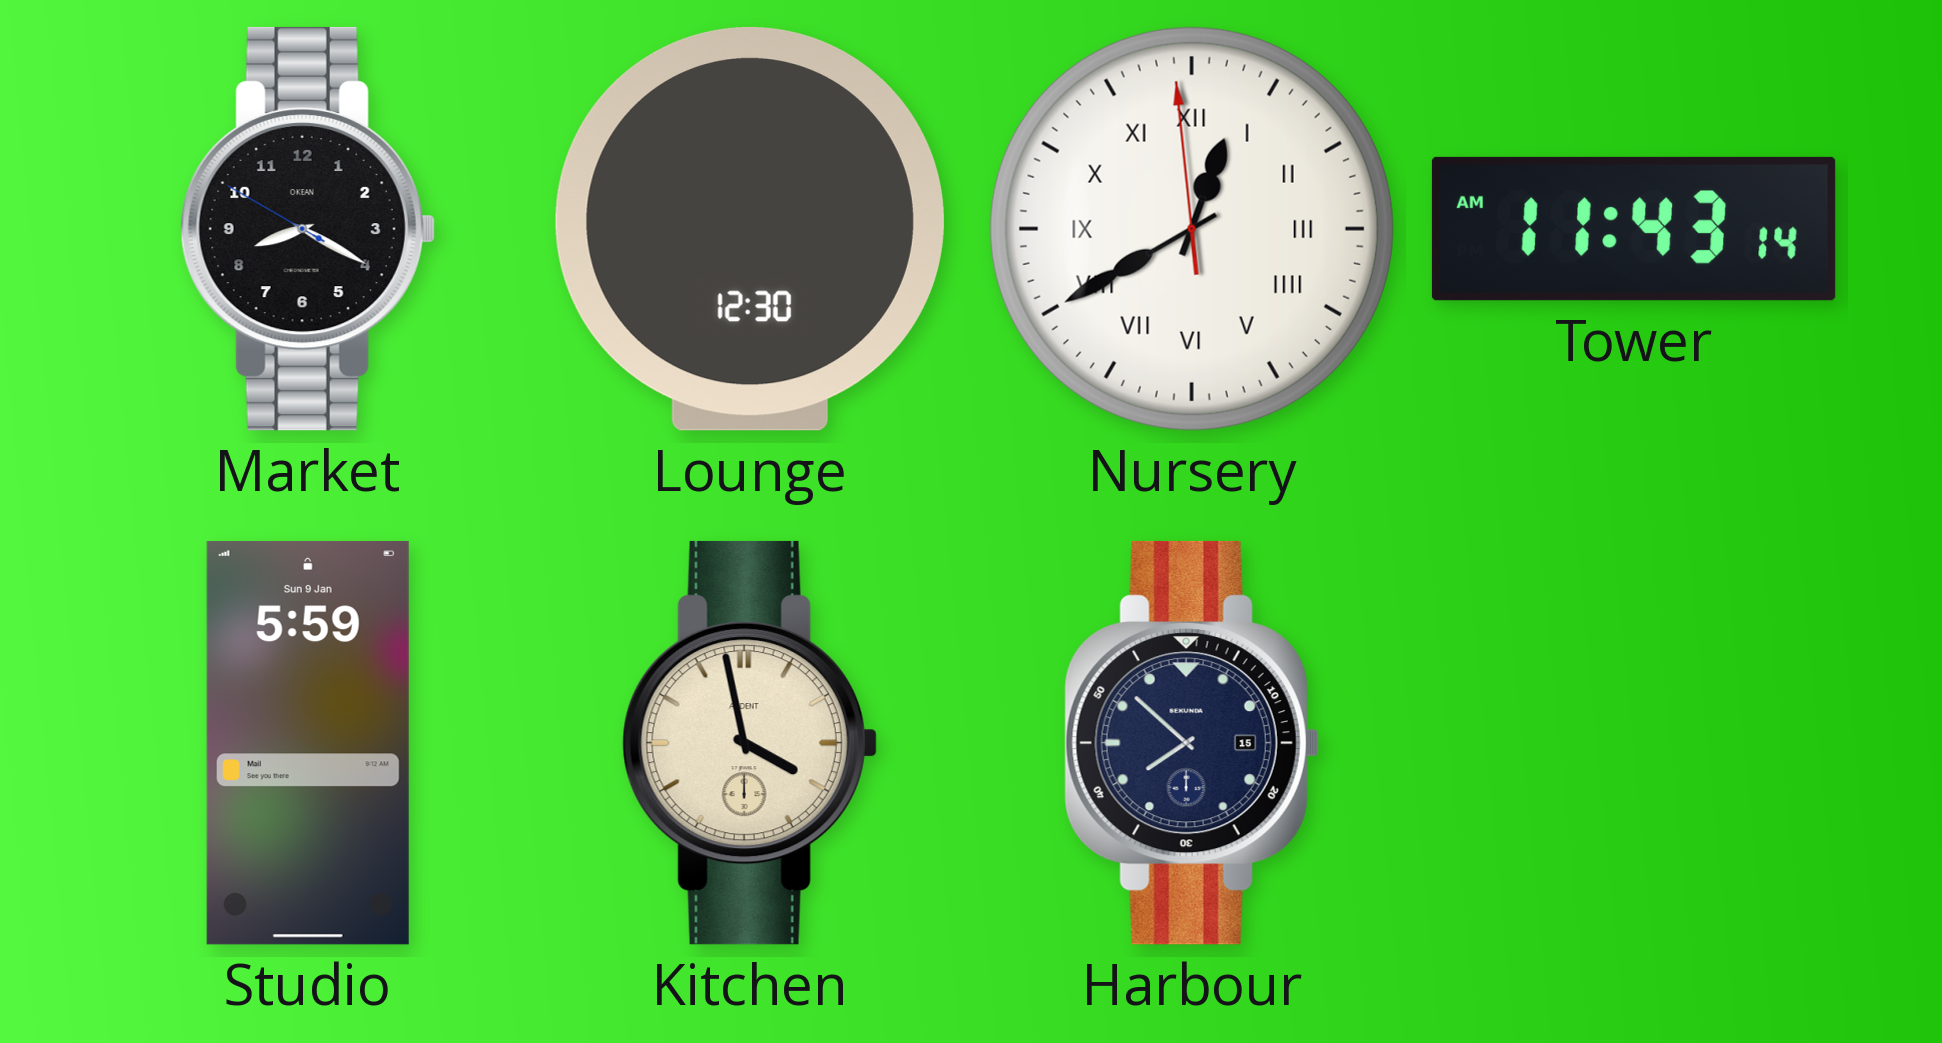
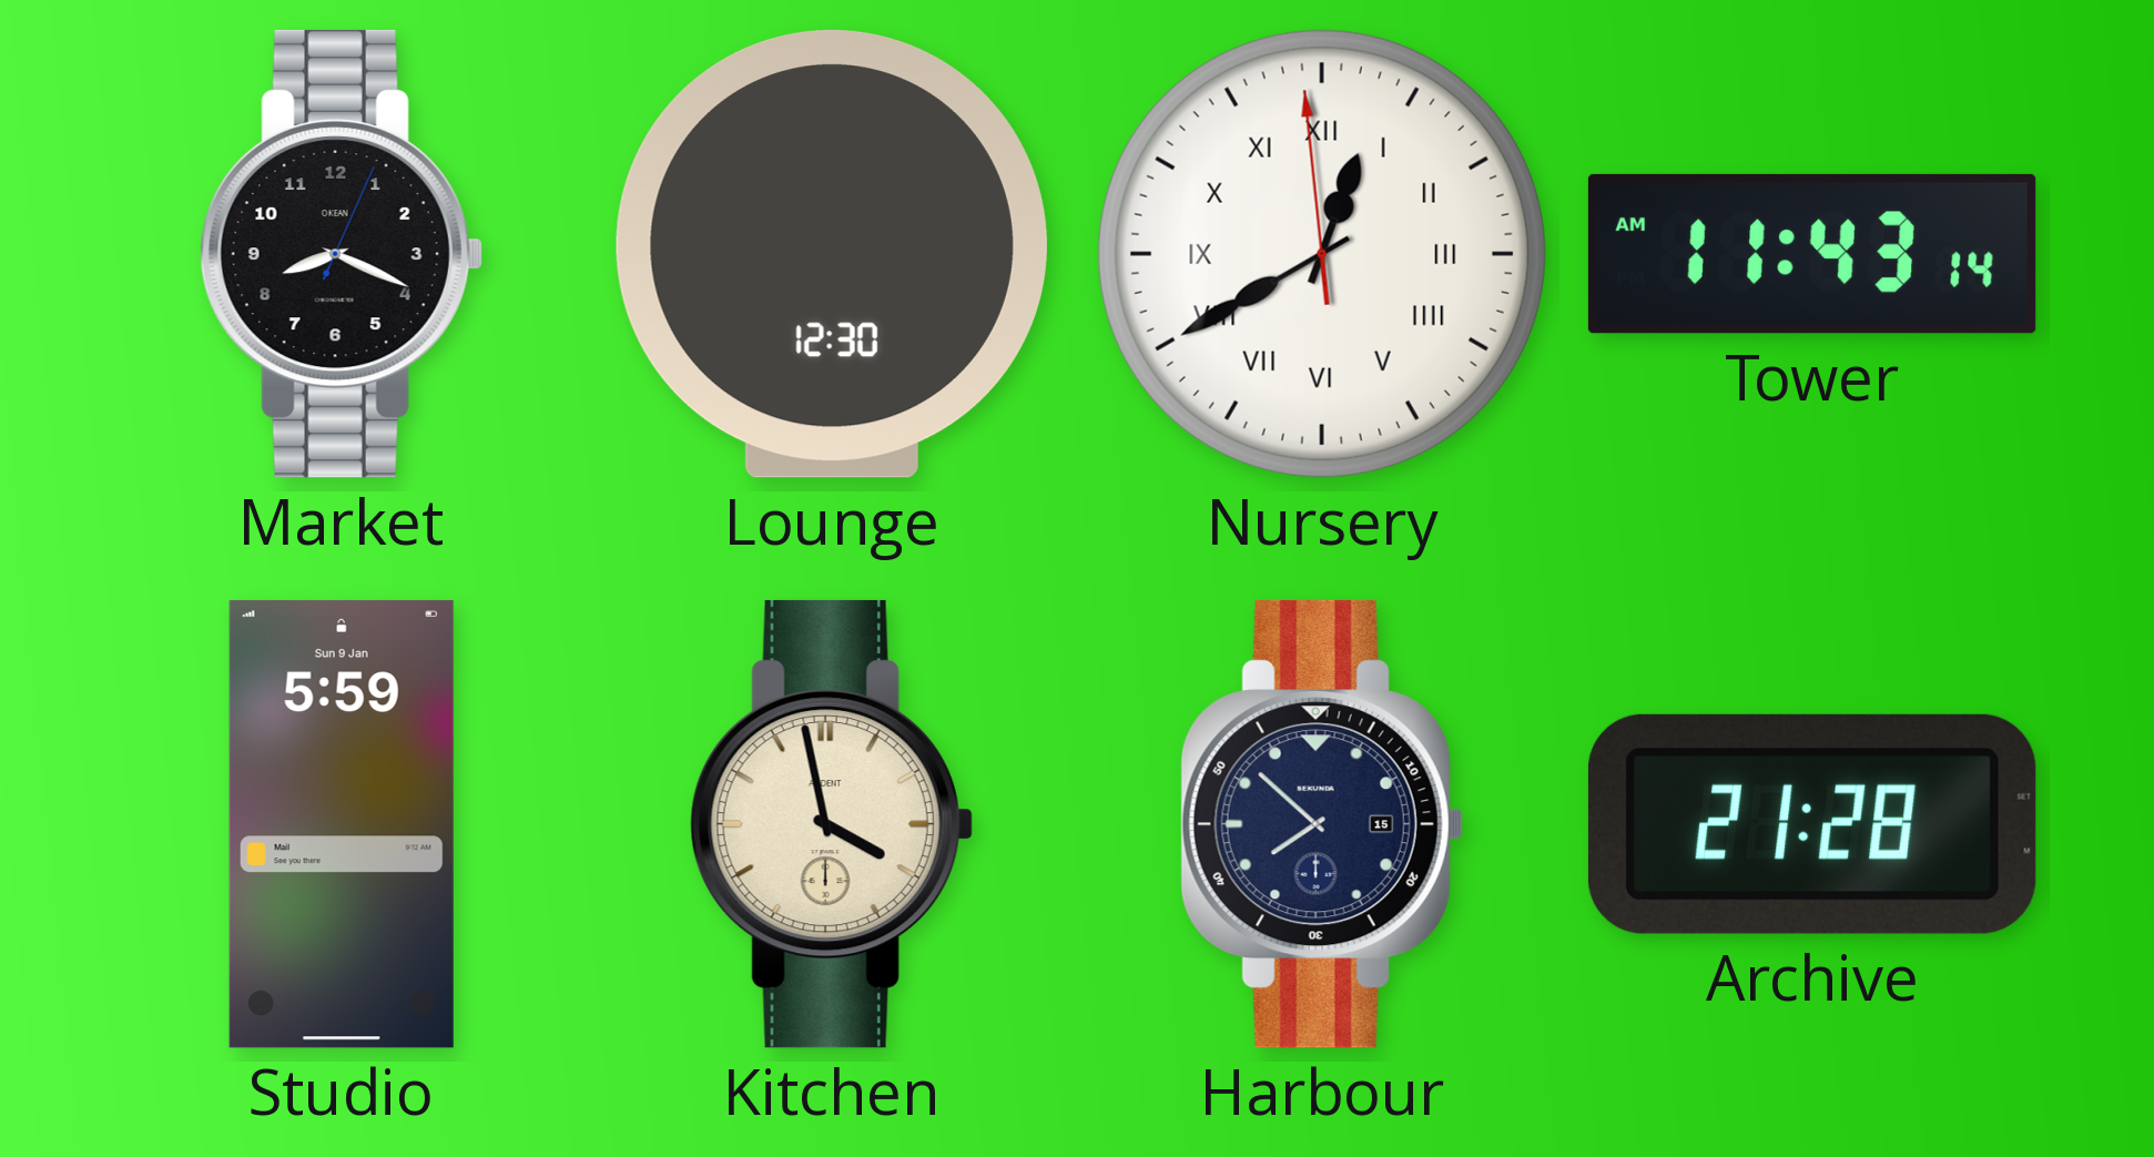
Market: 8:19:50 -> 8:19:04 (342, 254)
Archive: none -> 21:28 (1812, 824)
